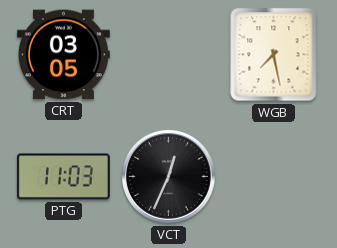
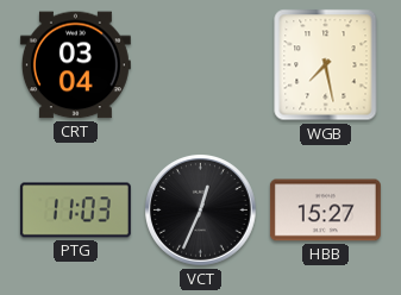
CRT: 03:05 -> 03:04 (75, 65)
HBB: none -> 15:27 (325, 211)
